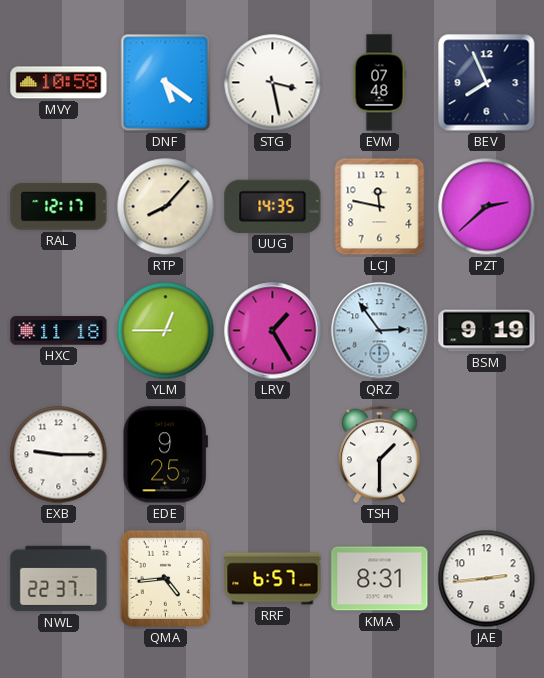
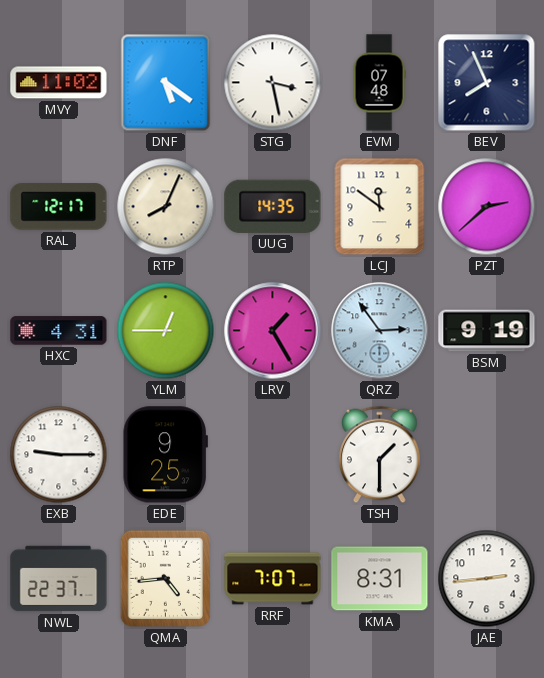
MVY: 10:58 -> 11:02 (59, 83)
RTP: 8:07 -> 8:04 (166, 207)
LCJ: 11:47 -> 11:51 (380, 207)
HXC: 11:18 -> 4:31 (59, 331)
RRF: 6:57 -> 7:07 (273, 579)
